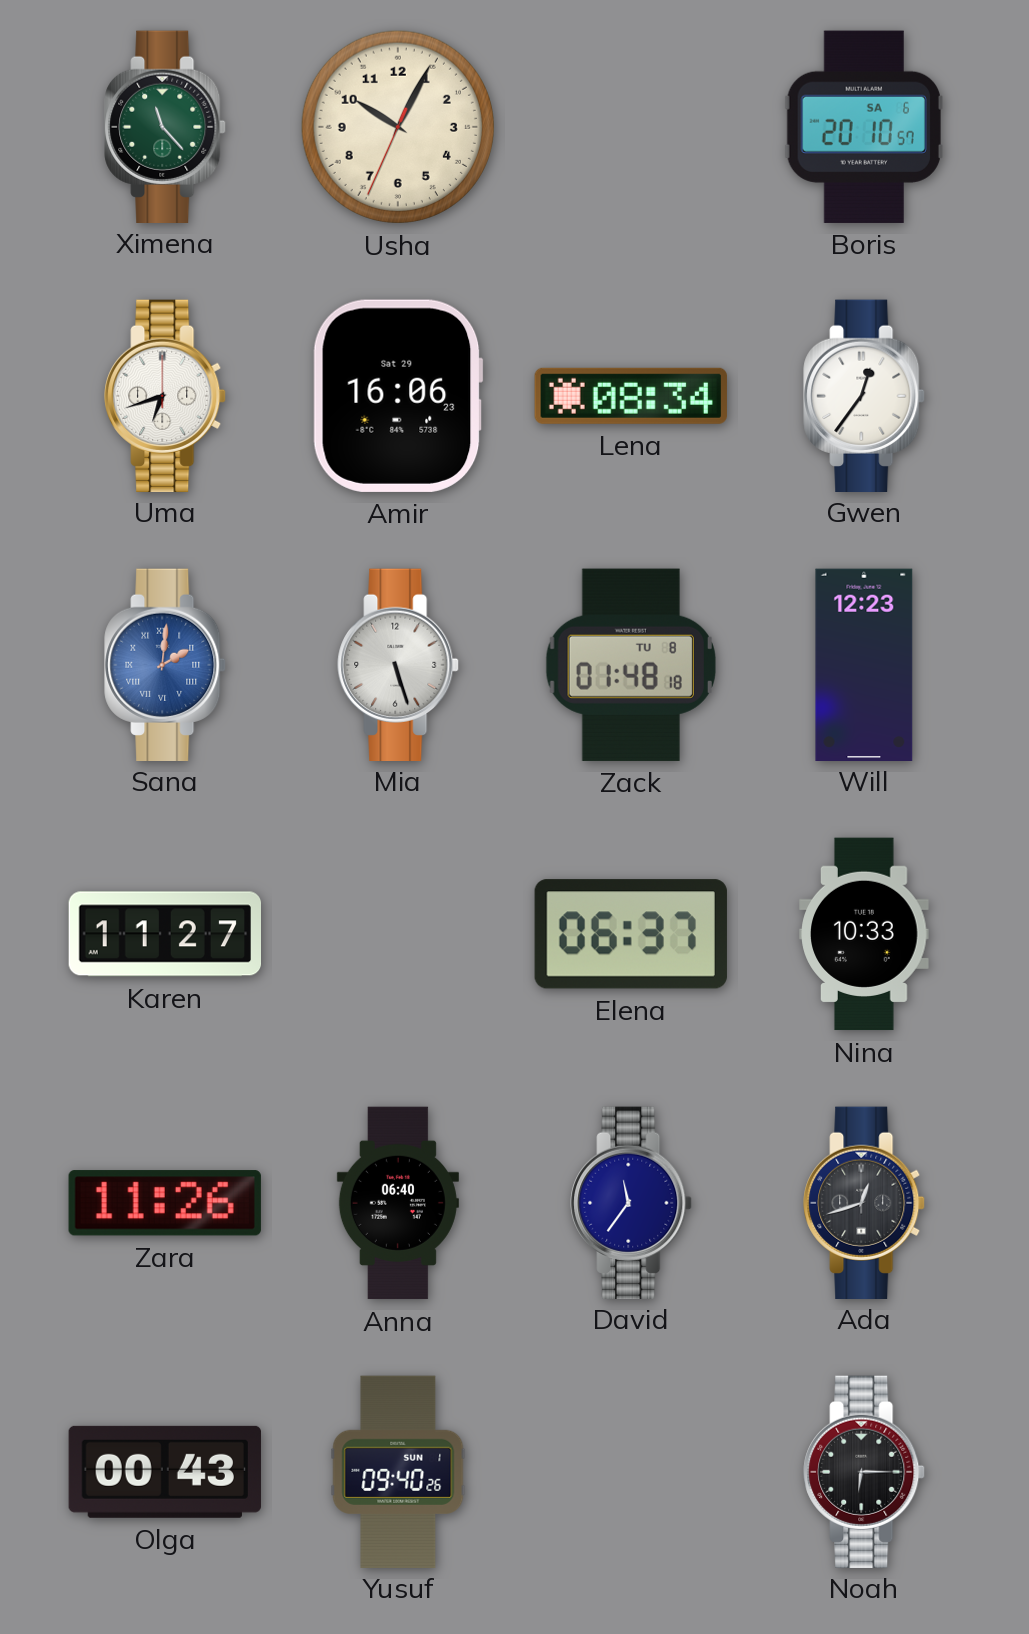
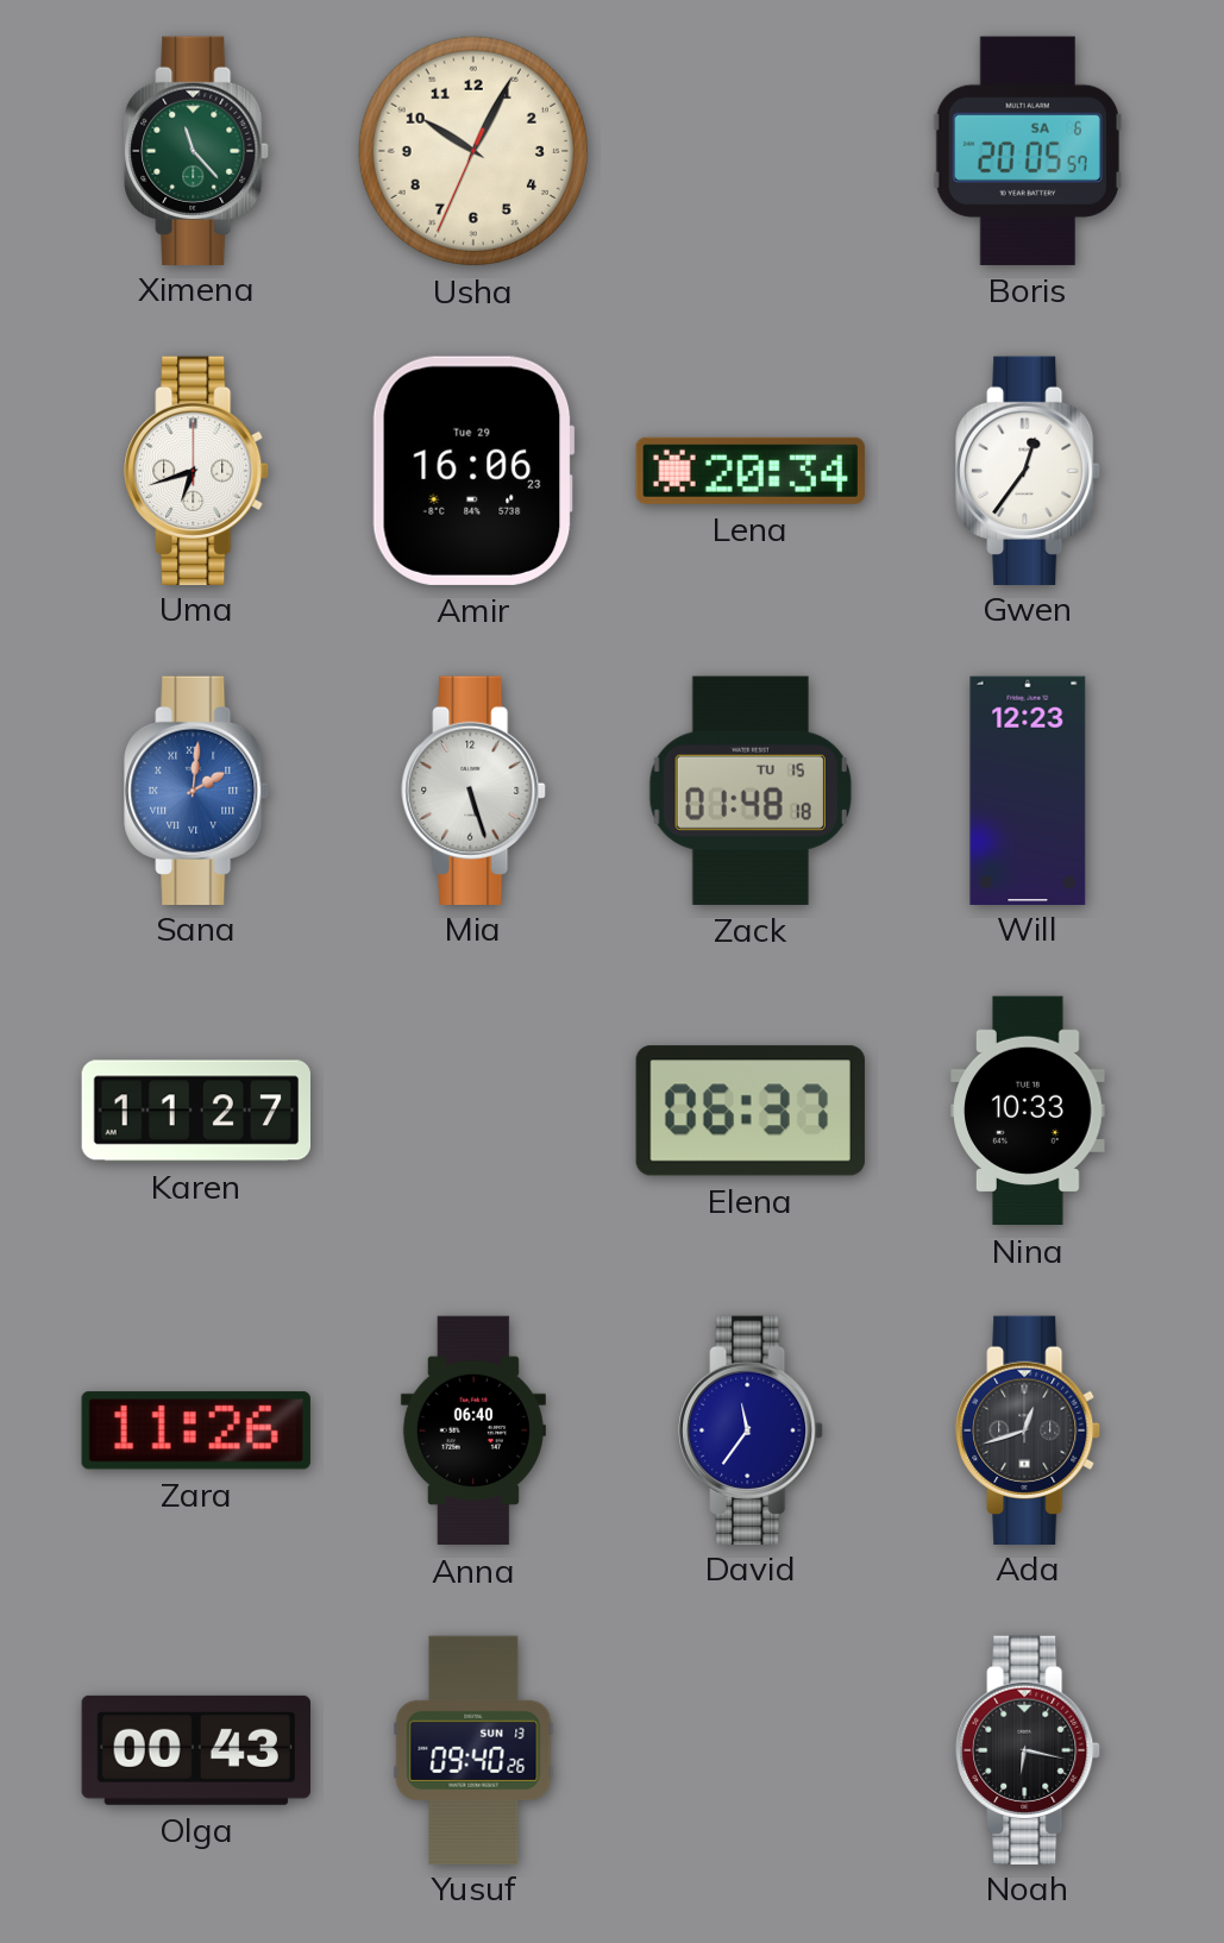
Boris: 20:10 -> 20:05 (1028, 151)
Amir date: Sat 29 -> Tue 29 (473, 471)
Lena: 08:34 -> 20:34 (751, 471)
Zack date: TU 8 -> TU 15 (751, 791)
Yusuf date: SUN 1 -> SUN 13 (473, 1749)
Noah: 6:15 -> 6:17 (1028, 1749)
